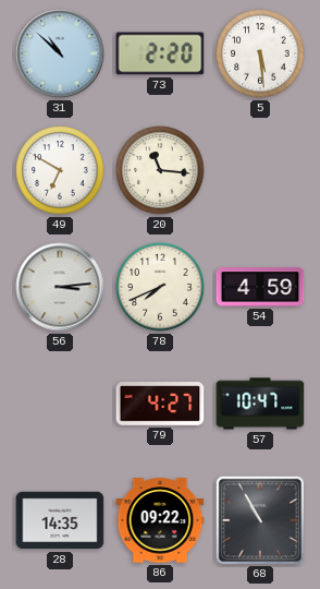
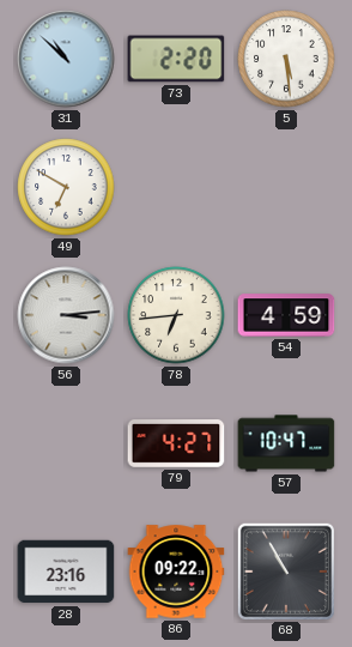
20: 11:16 -> none (160, 170)
78: 7:41 -> 6:44 (176, 315)
28: 14:35 -> 23:16 (66, 572)
